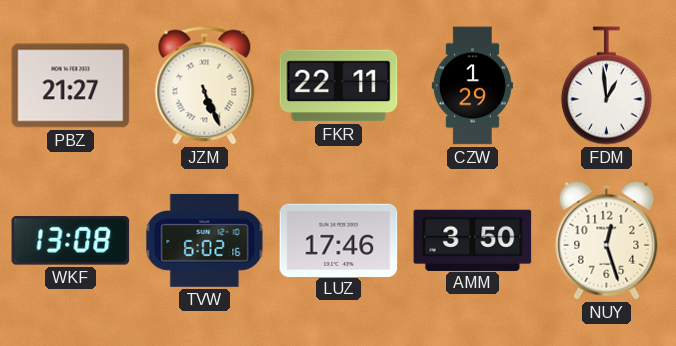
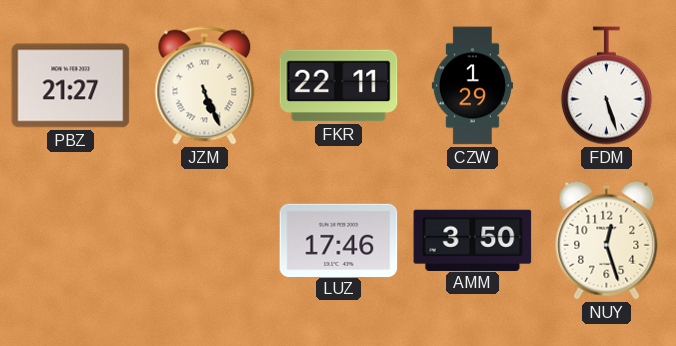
FDM: 12:59 -> 5:27 (606, 86)
WKF: 13:08 -> none (71, 241)
TVW: 6:02 -> none (205, 240)
